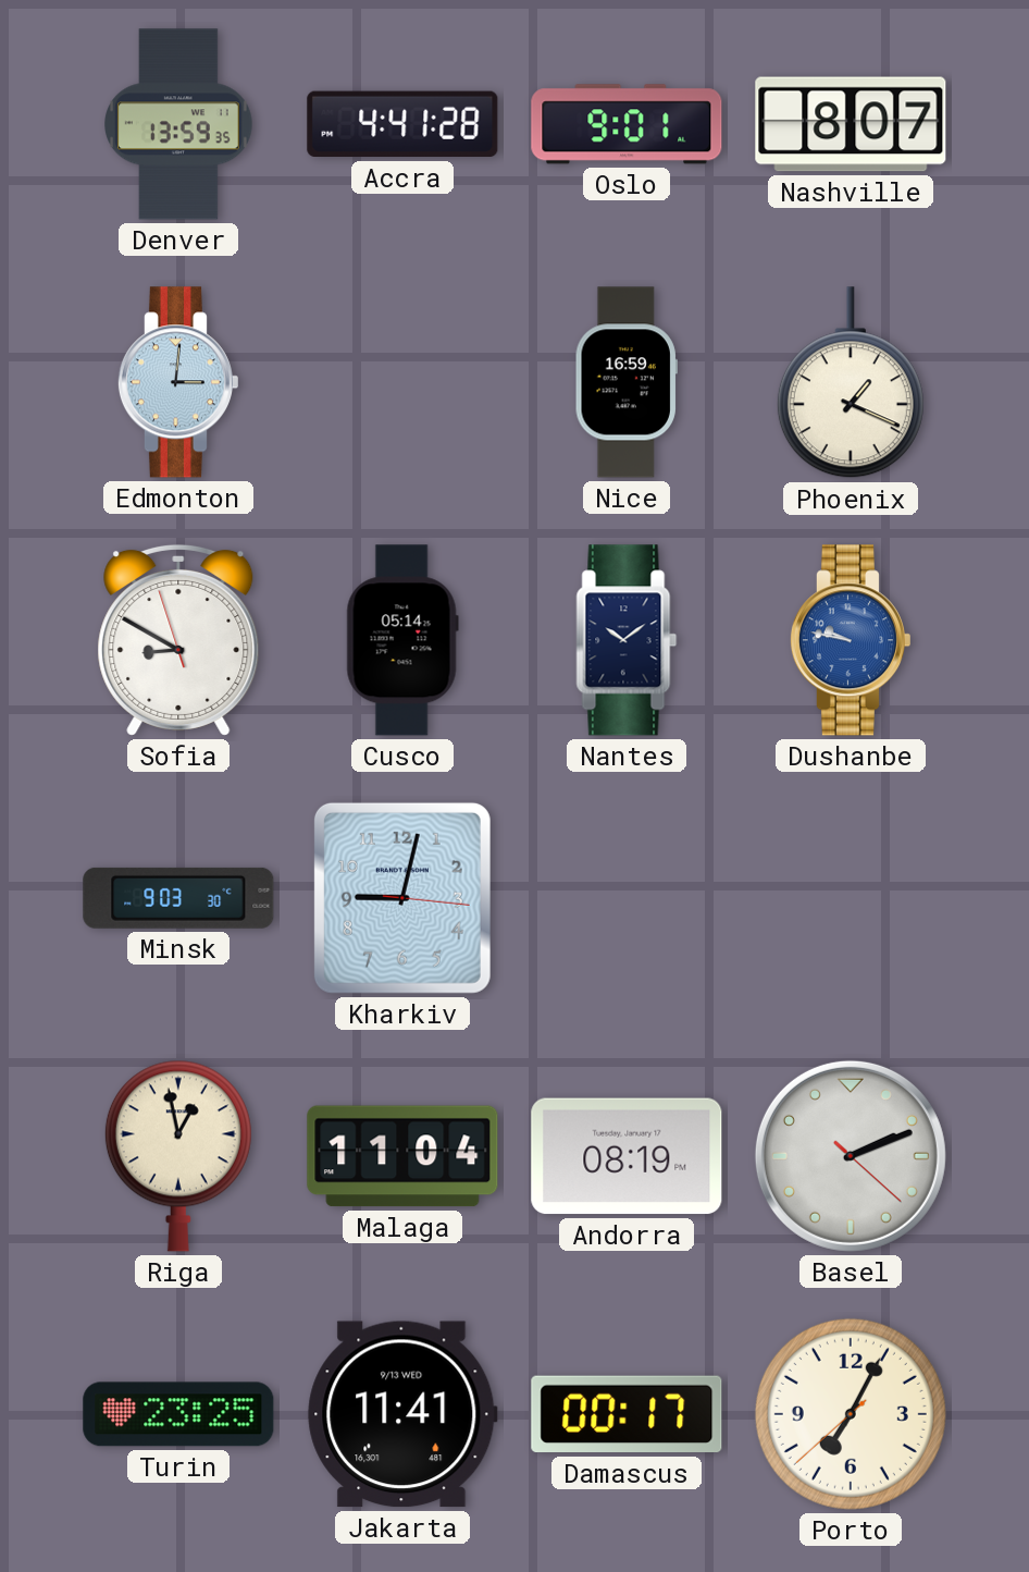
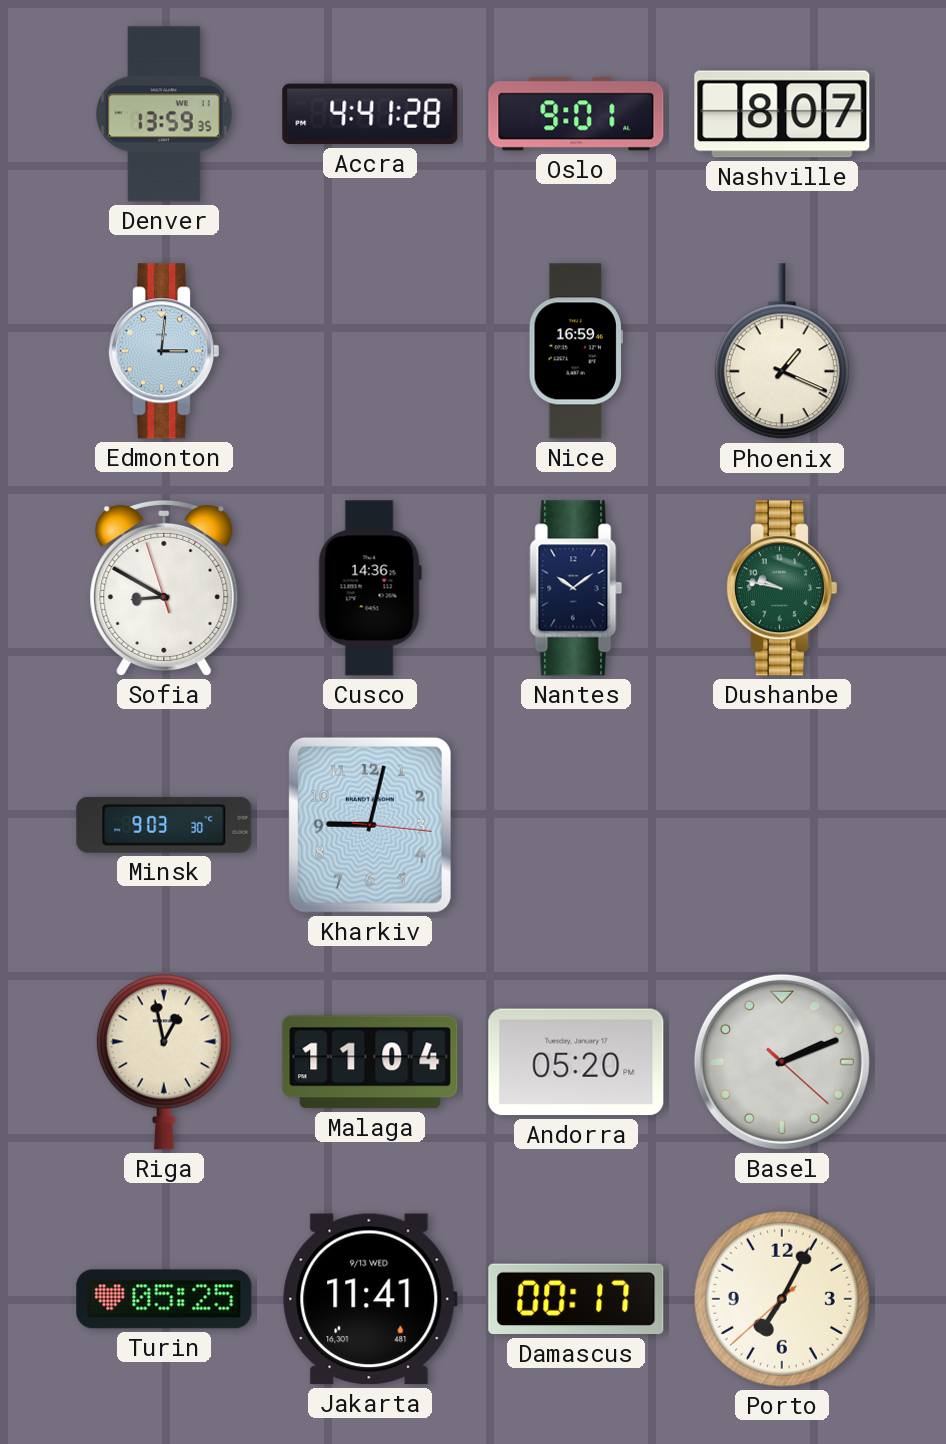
Cusco: 05:14 -> 14:36 (370, 588)
Dushanbe dial: blue -> green (781, 588)
Andorra: 08:19 -> 05:20 (576, 1062)
Turin: 23:25 -> 05:25 (164, 1299)
